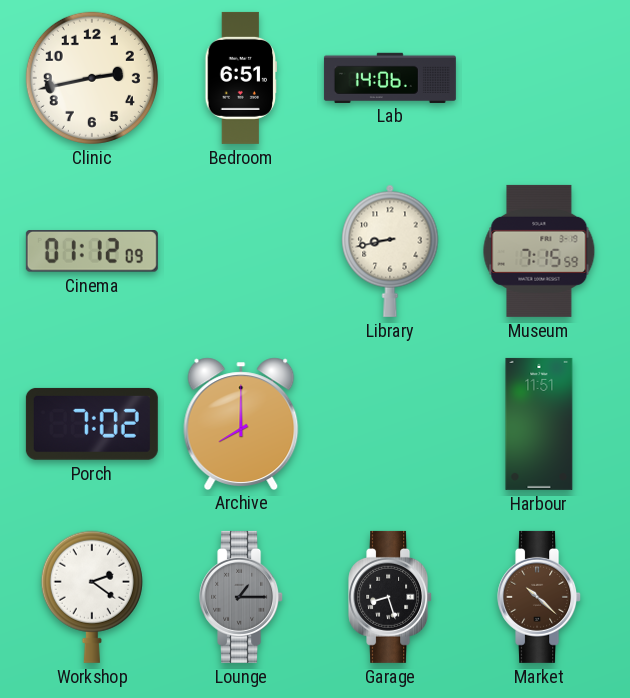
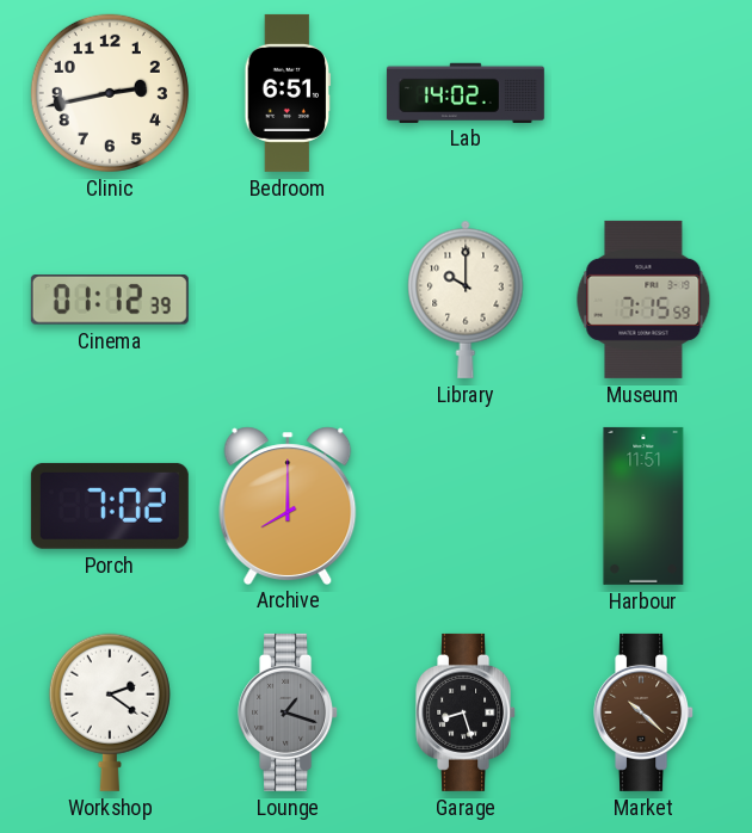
Lab: 14:06 -> 14:02 (466, 92)
Cinema: 01:12:09 -> 01:12:39 (110, 301)
Library: 8:43 -> 10:00 (466, 300)
Lounge: 1:15 -> 1:18 (289, 712)
